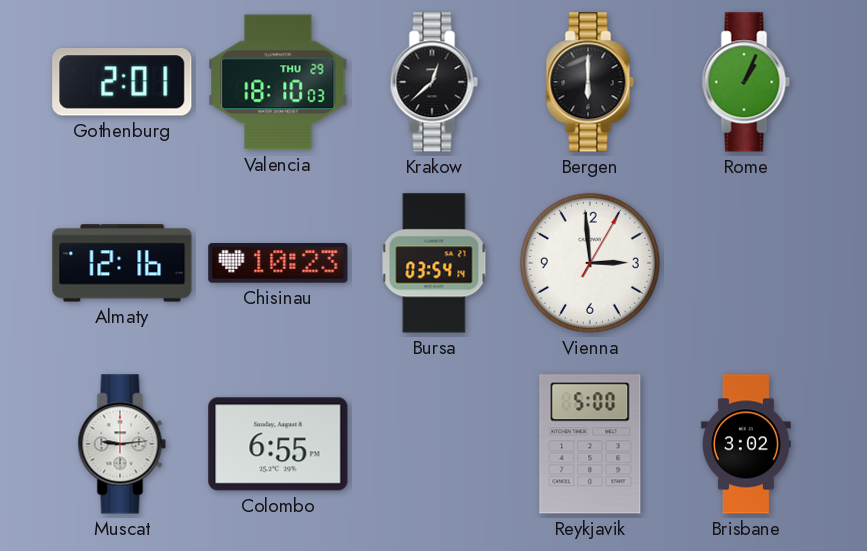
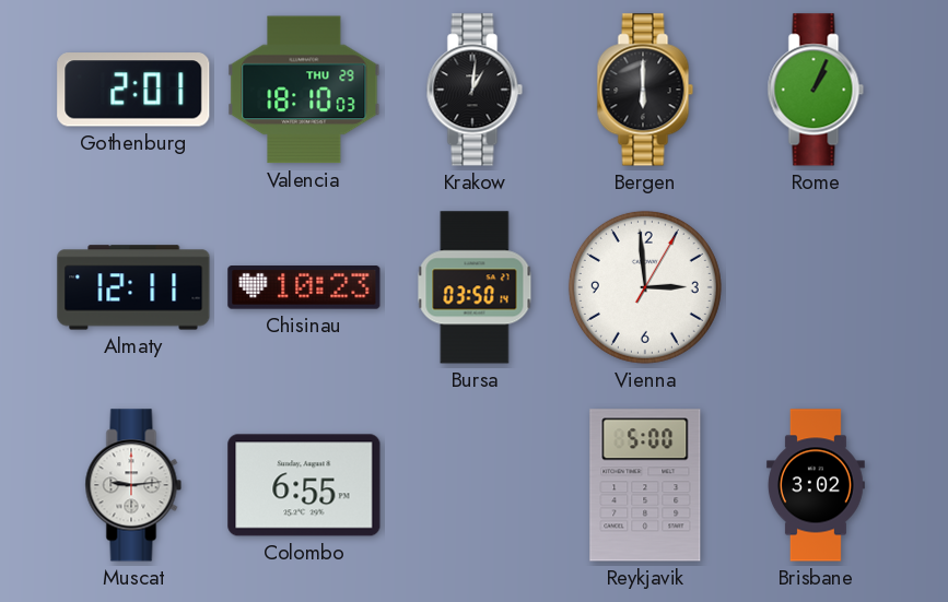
Krakow: 12:38 -> 1:01 (475, 90)
Almaty: 12:16 -> 12:11 (133, 287)
Bursa: 03:54 -> 03:50 (475, 287)
